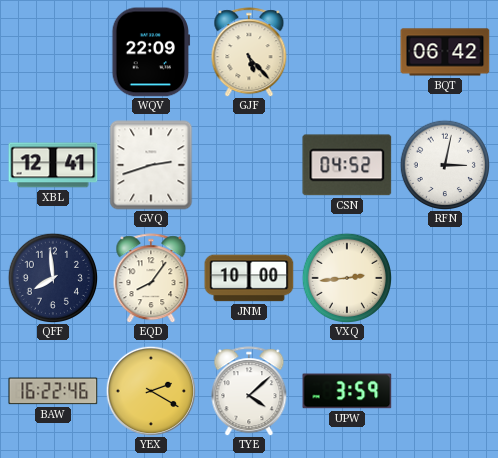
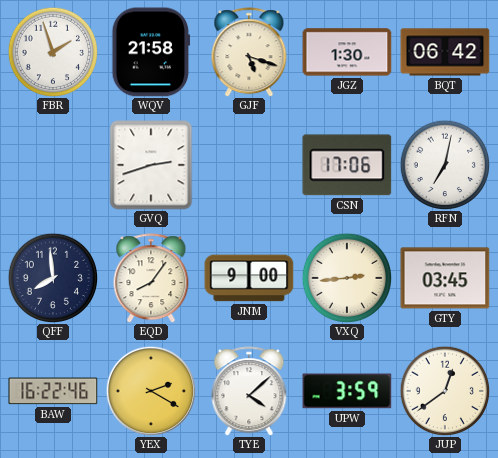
FBR: none -> 1:57 (52, 51)
WQV: 22:09 -> 21:58 (151, 52)
GJF: 5:23 -> 5:18 (249, 52)
JGZ: none -> 1:30 (347, 52)
XBL: 12:41 -> none (53, 165)
CSN: 04:52 -> 17:06 (347, 165)
RFN: 3:02 -> 7:02 (444, 164)
JNM: 10:00 -> 9:00 (249, 278)
GTY: none -> 03:45 (445, 278)
JUP: none -> 12:39 (444, 390)
